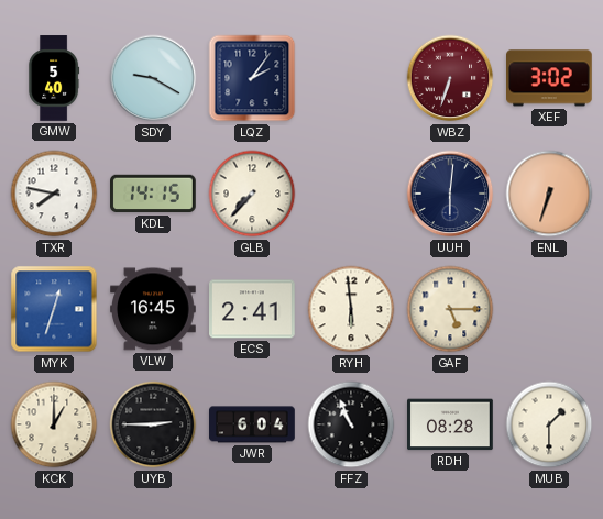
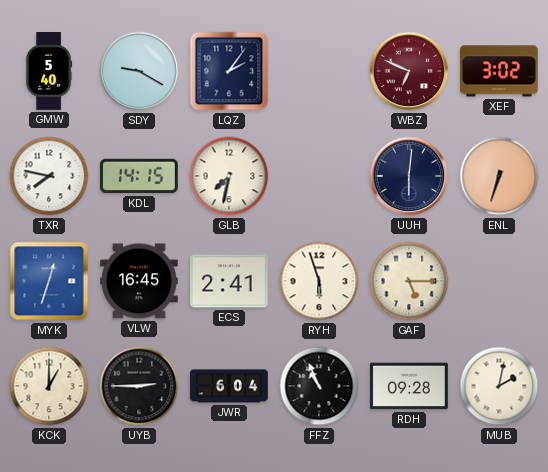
WBZ: 6:33 -> 6:49 (409, 71)
GLB: 7:37 -> 7:32 (229, 176)
RYH: 5:59 -> 5:57 (319, 281)
RDH: 08:28 -> 09:28 (410, 386)
MUB: 1:30 -> 2:02 (499, 386)
